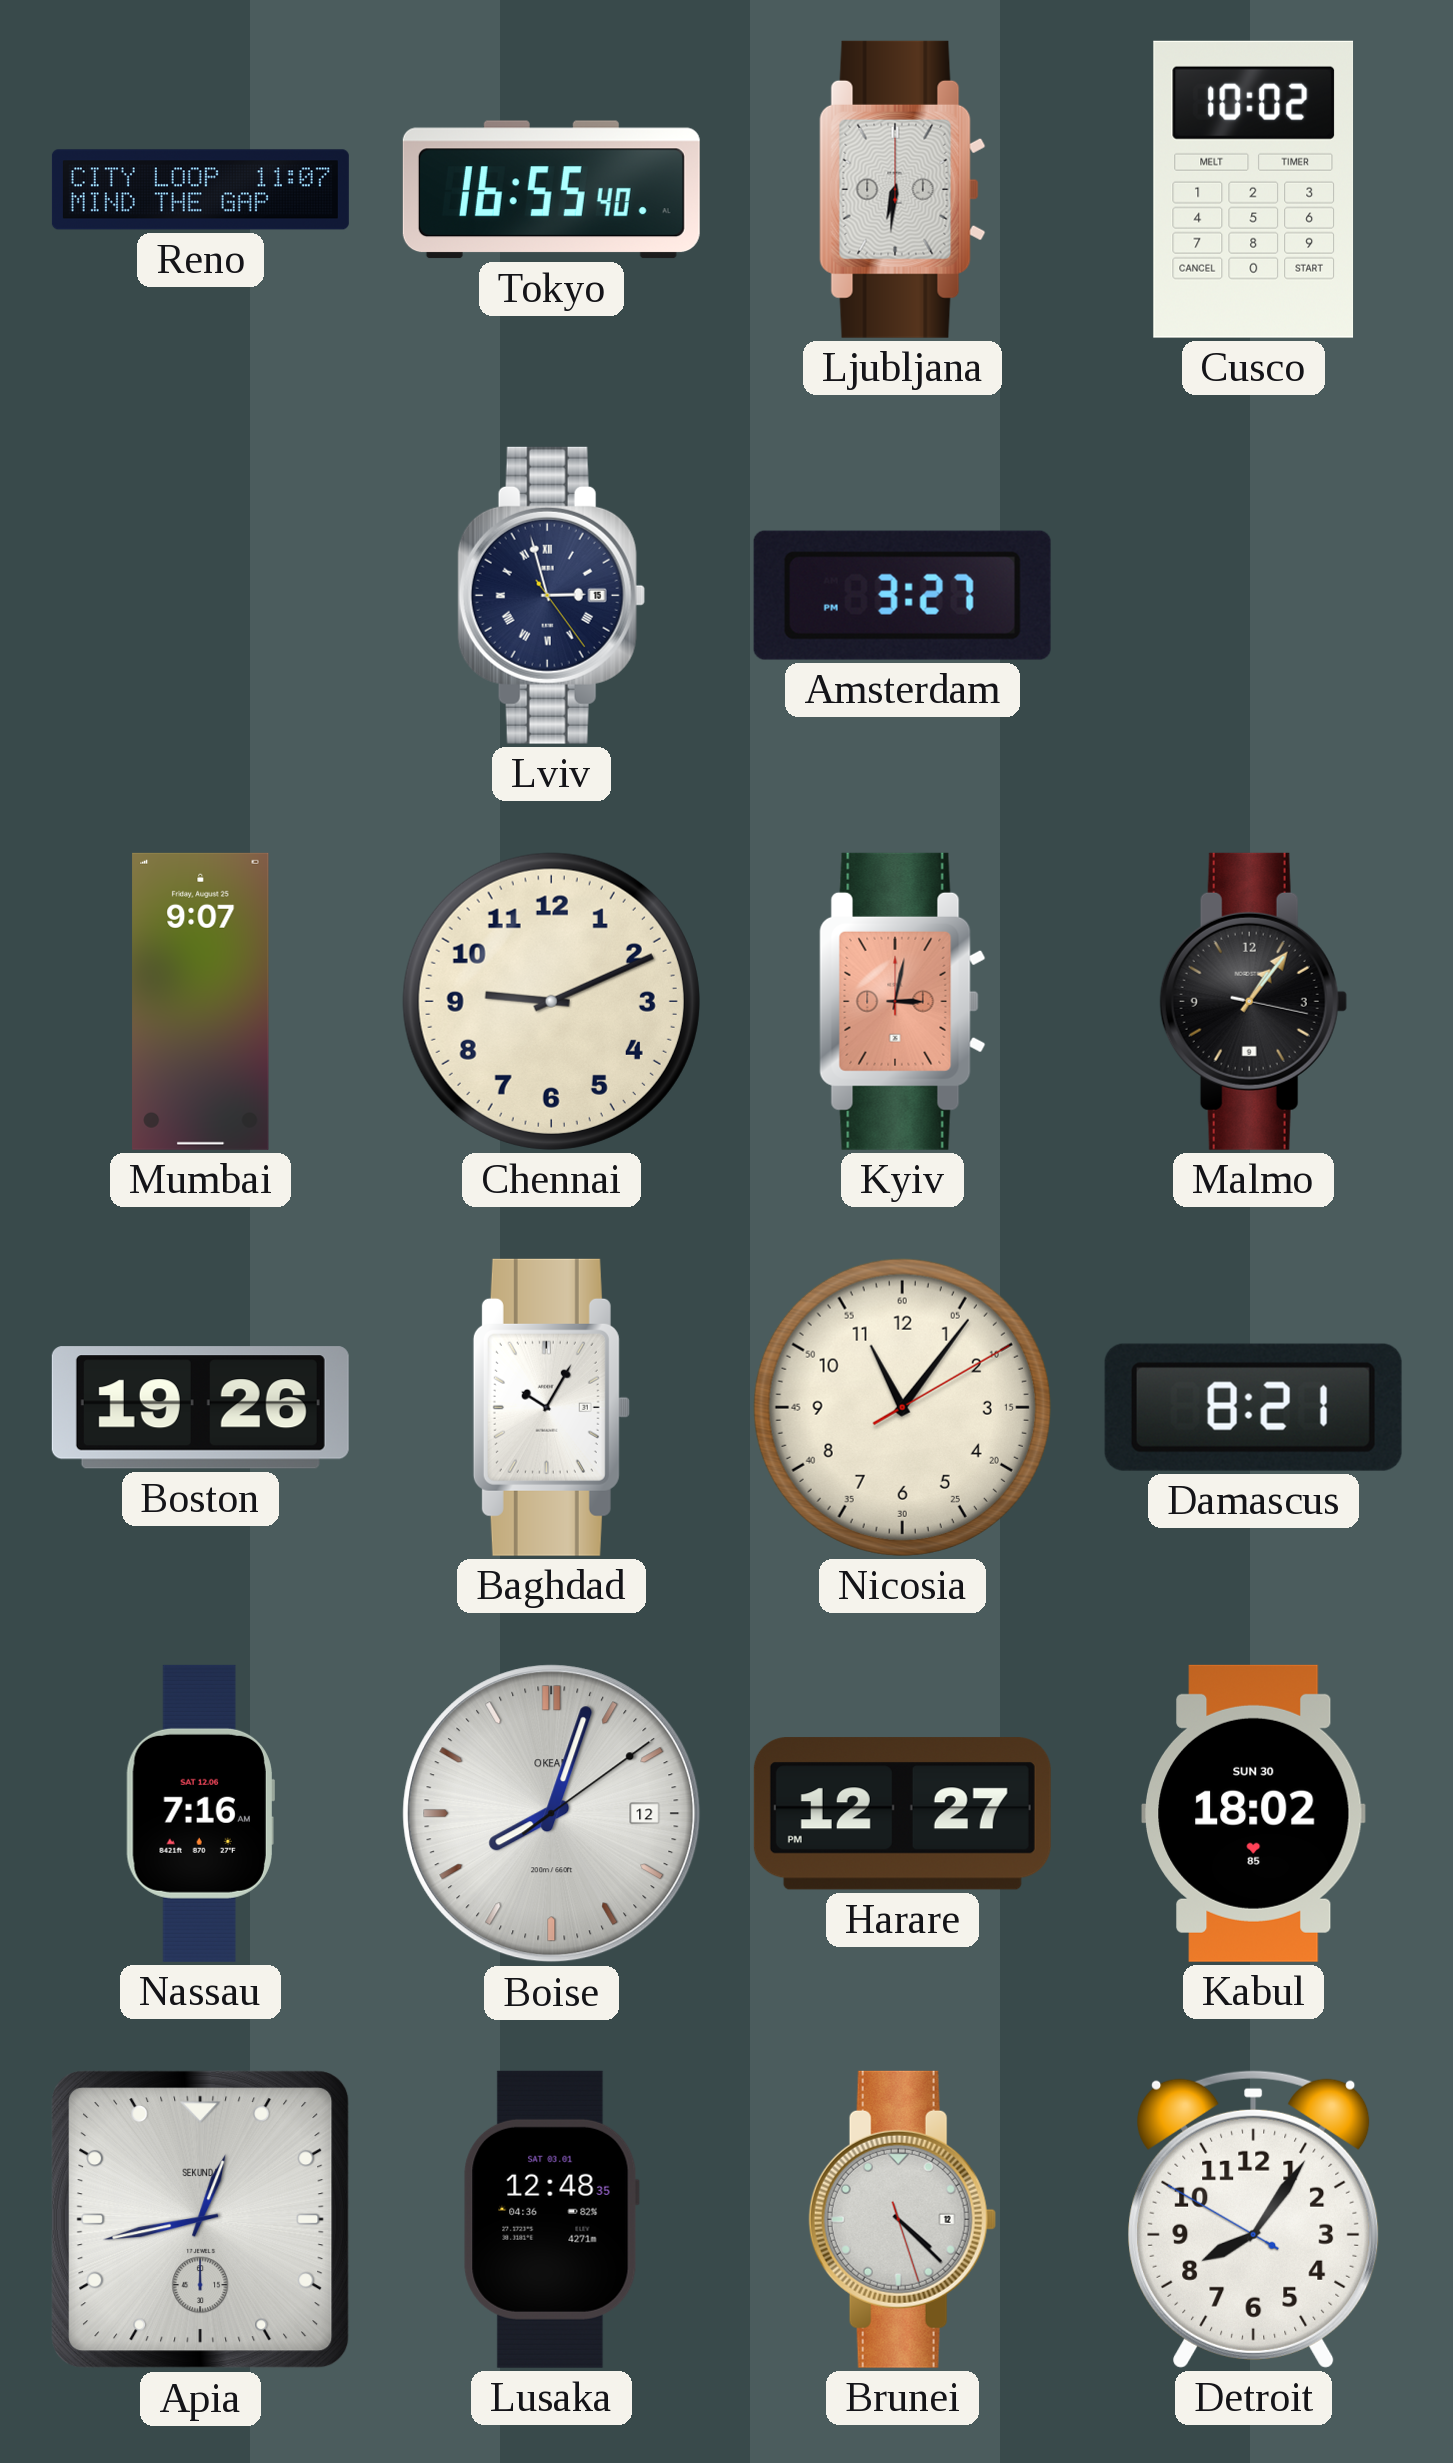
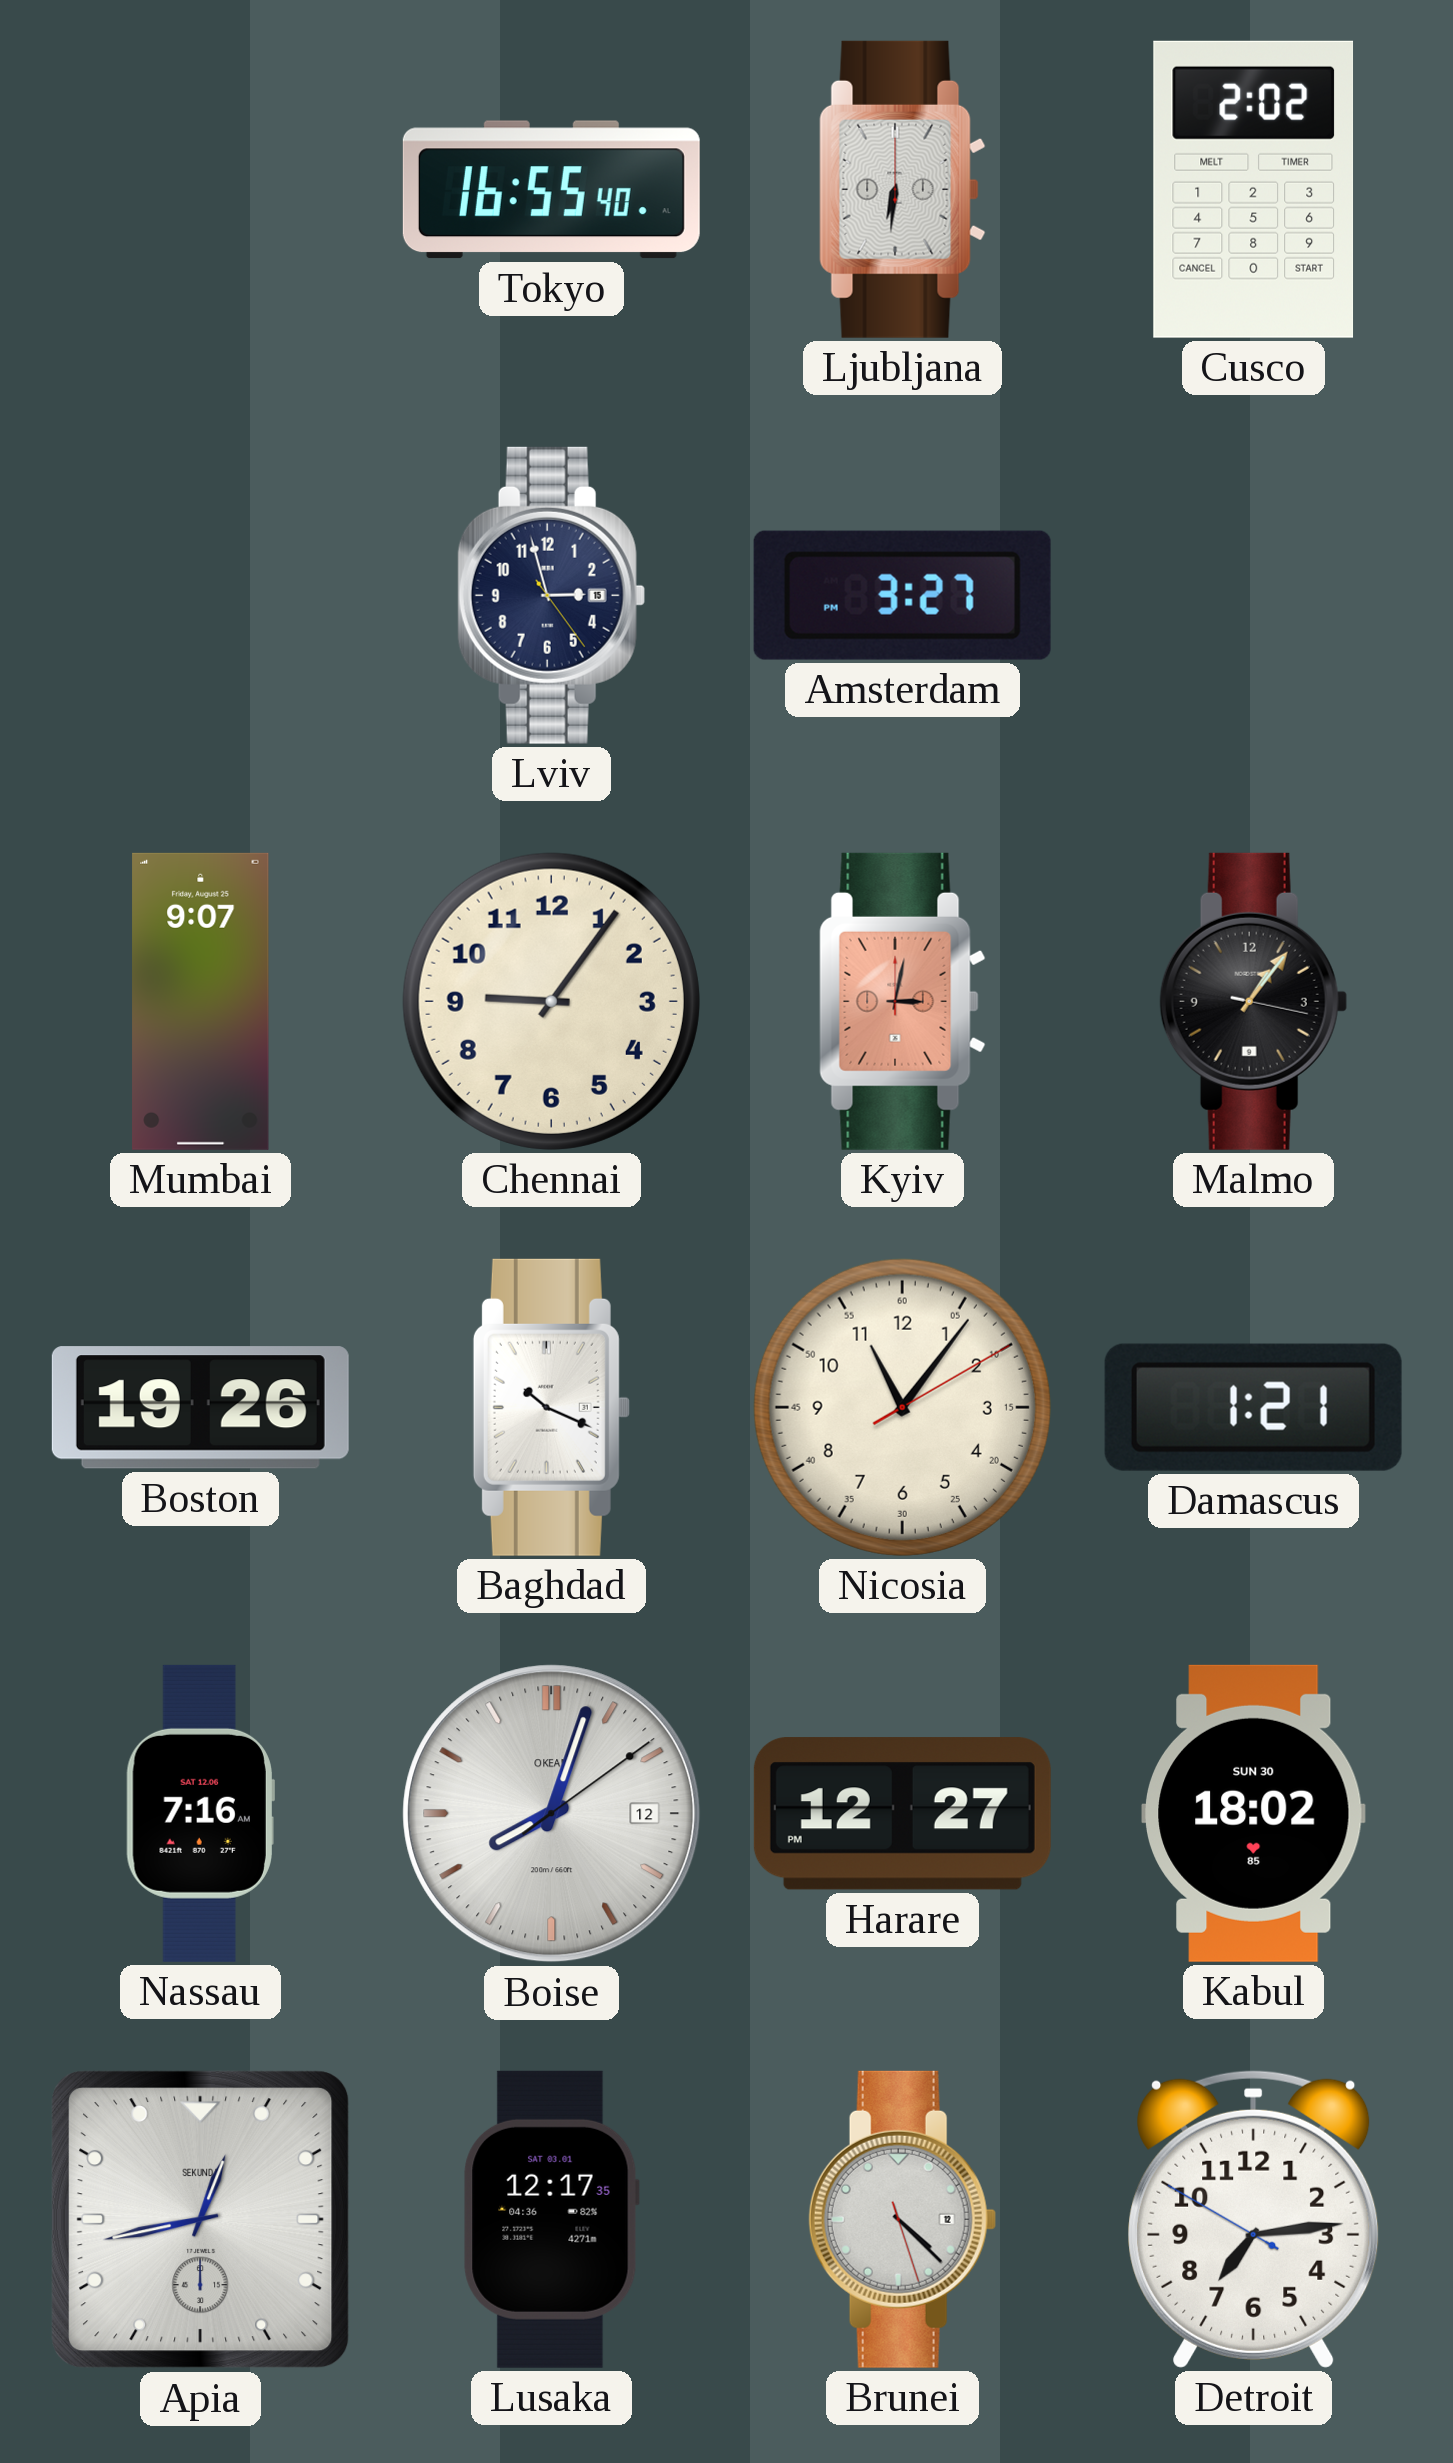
Reno: 11:07 -> none (200, 190)
Cusco: 10:02 -> 2:02 (1254, 189)
Lviv numerals: Roman -> Arabic (551, 595)
Chennai: 9:11 -> 9:06 (551, 1001)
Baghdad: 10:05 -> 10:19 (551, 1407)
Damascus: 8:21 -> 1:21 (1253, 1407)
Lusaka: 12:48 -> 12:17 (551, 2219)
Detroit: 8:05 -> 7:13 (1254, 2219)
